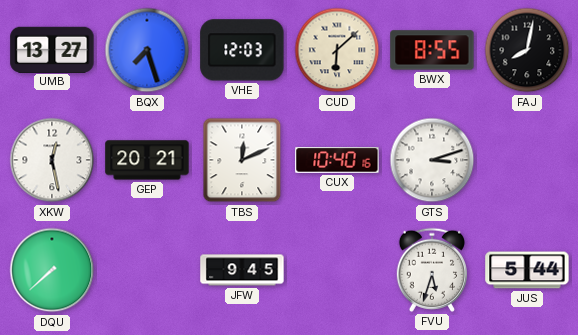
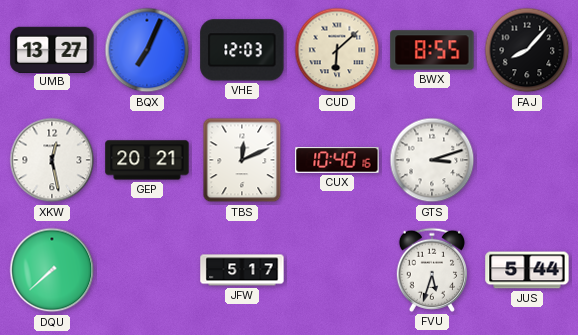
BQX: 7:27 -> 7:04 (147, 50)
FAJ: 8:02 -> 8:07 (527, 50)
JFW: 9:45 -> 5:17 (242, 270)
